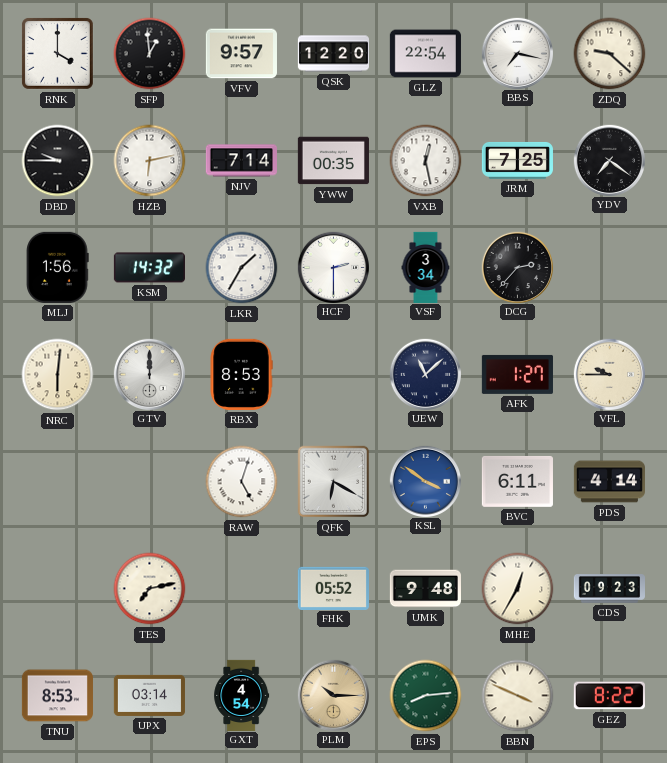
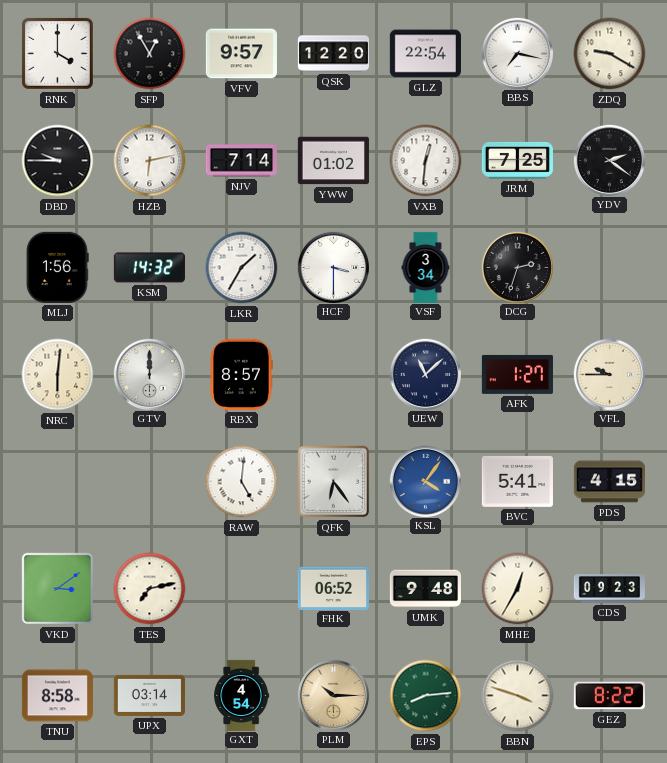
SFP: 12:59 -> 12:55 (150, 54)
ZDQ: 9:22 -> 9:20 (610, 54)
YWW: 00:35 -> 01:02 (333, 161)
VXB: 12:28 -> 12:31 (426, 161)
YDV: 7:21 -> 2:21 (609, 160)
HCF: 2:30 -> 3:30 (333, 267)
DCG: 2:37 -> 2:33 (517, 267)
RBX: 8:53 -> 8:57 (241, 374)
RAW: 5:03 -> 5:01 (242, 482)
QFK: 6:20 -> 6:24 (334, 482)
KSL: 3:51 -> 4:06 (425, 481)
BVC: 6:11 -> 5:41 (517, 481)
PDS: 4:14 -> 4:15 (609, 482)
VKD: none -> 3:09 (58, 589)
FHK: 05:52 -> 06:52 (333, 588)
TNU: 8:53 -> 8:58 (57, 696)
BBN: 3:49 -> 3:48 (518, 696)
